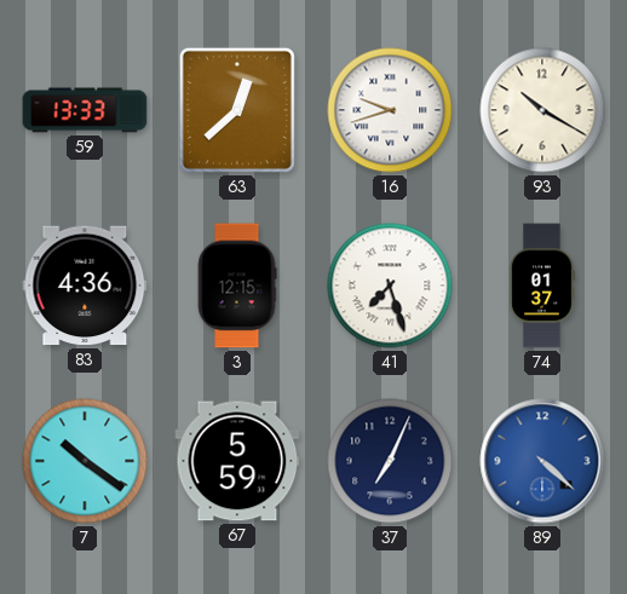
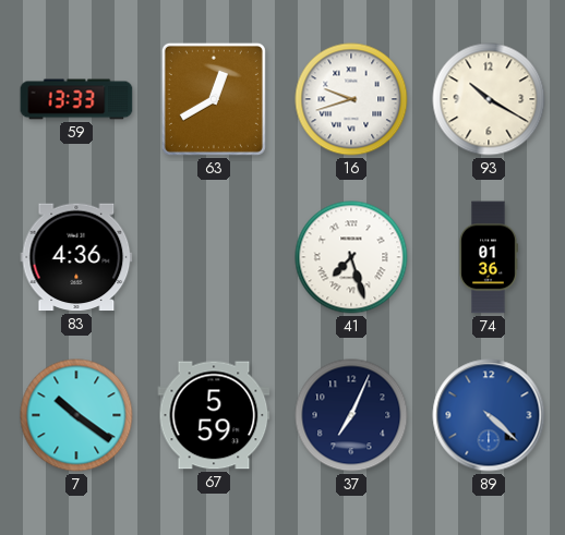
63: 12:38 -> 12:40 (214, 99)
3: 12:15 -> none (237, 286)
74: 01:37 -> 01:36 (489, 257)
